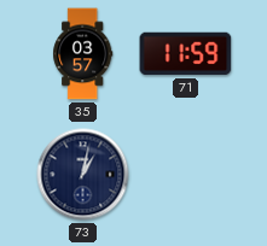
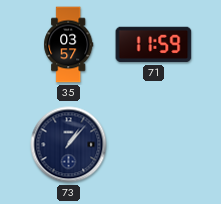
73: 1:02 -> 1:07 (69, 145)
